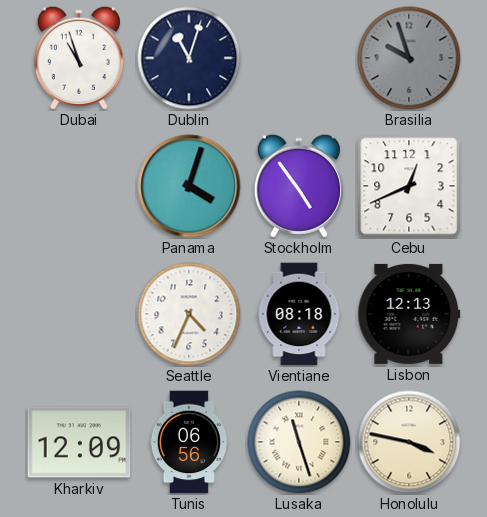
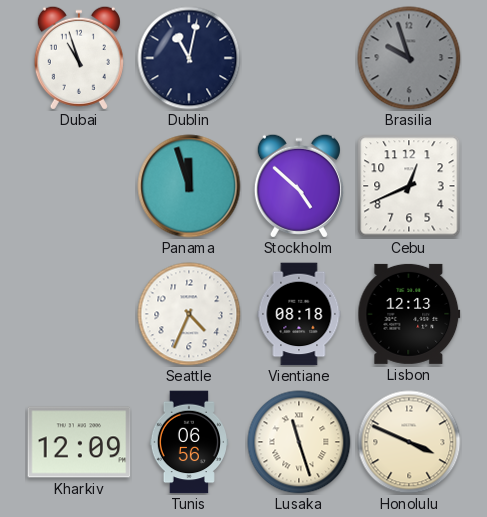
Dublin: 11:03 -> 11:02 (189, 58)
Panama: 4:03 -> 11:57 (189, 186)
Stockholm: 4:54 -> 4:52 (299, 186)
Honolulu: 3:47 -> 3:49 (409, 442)
